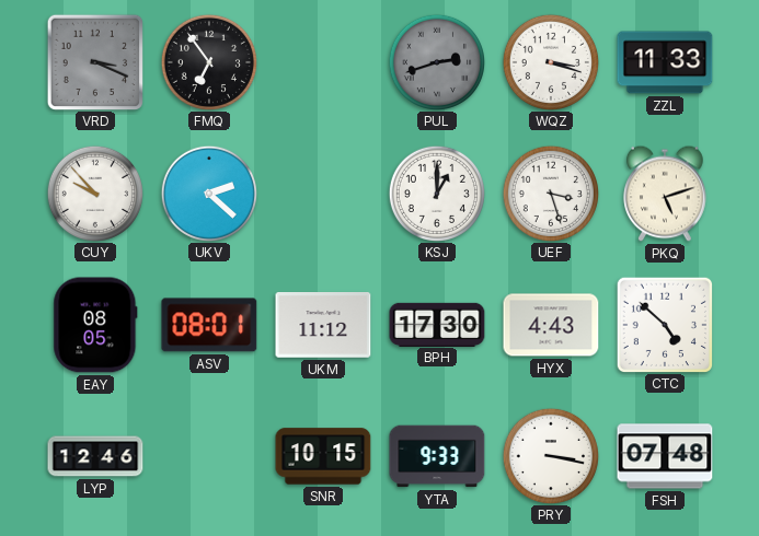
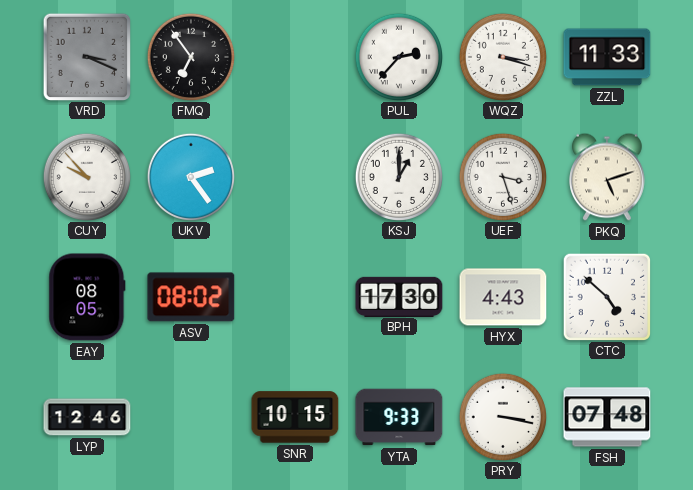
PUL: 2:42 -> 2:37 (398, 56)
PUL dial: grey -> white (398, 56)
UKV: 2:22 -> 2:24 (190, 176)
ASV: 08:01 -> 08:02 (191, 297)
UKM: 11:12 -> none (323, 325)
